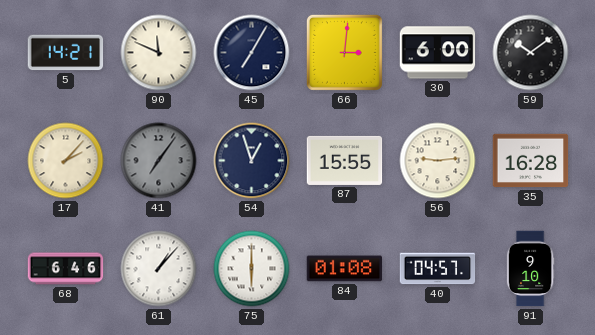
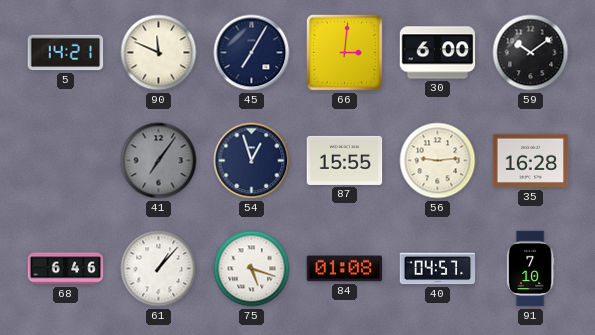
17: 2:07 -> none (66, 161)
75: 6:00 -> 5:18 (252, 269)
91: 9:10 -> 7:10 (530, 269)
